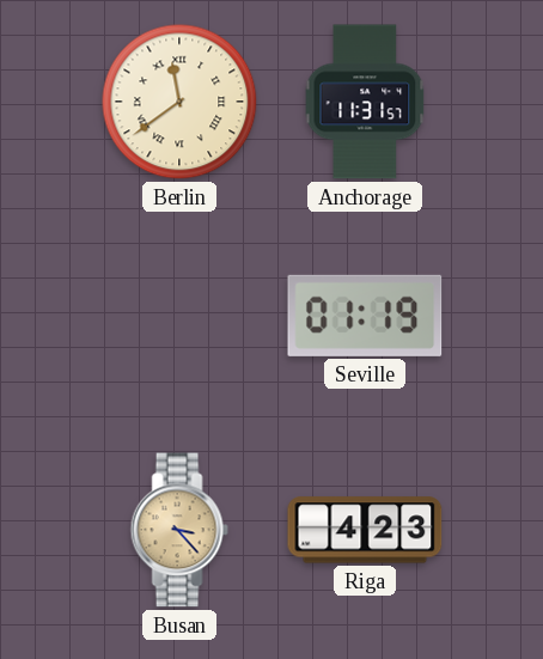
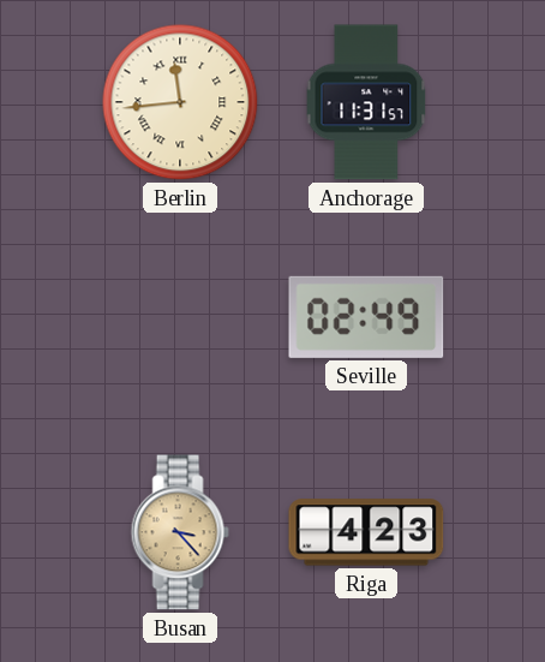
Berlin: 11:39 -> 11:44 (180, 102)
Seville: 01:19 -> 02:49 (366, 317)
